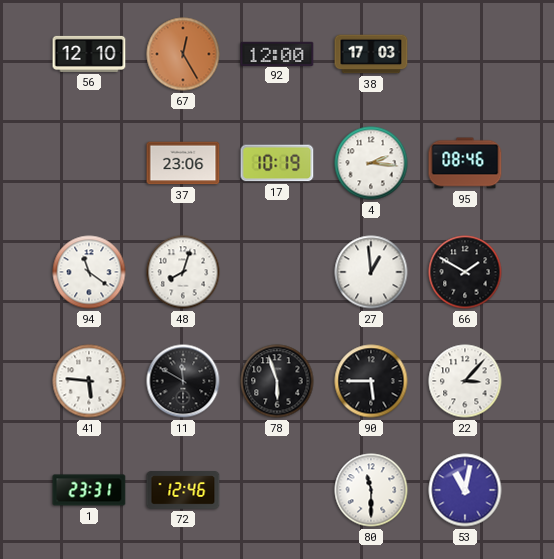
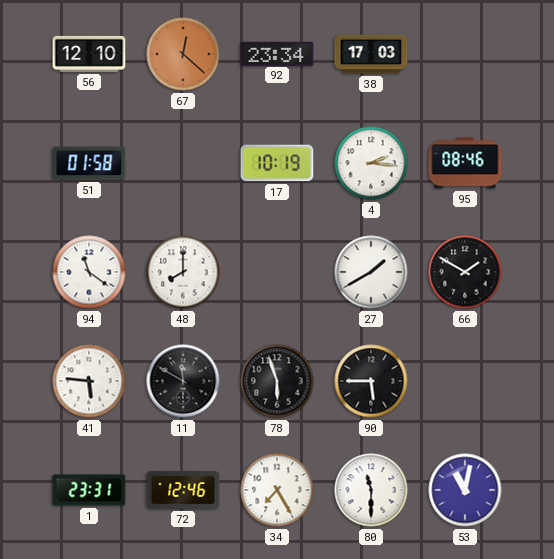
67: 12:25 -> 12:22 (183, 54)
92: 12:00 -> 23:34 (277, 53)
51: none -> 01:58 (89, 163)
37: 23:06 -> none (183, 163)
48: 8:03 -> 8:00 (183, 272)
27: 12:59 -> 1:40 (371, 272)
22: 3:07 -> none (465, 381)
34: none -> 7:25 (277, 490)
